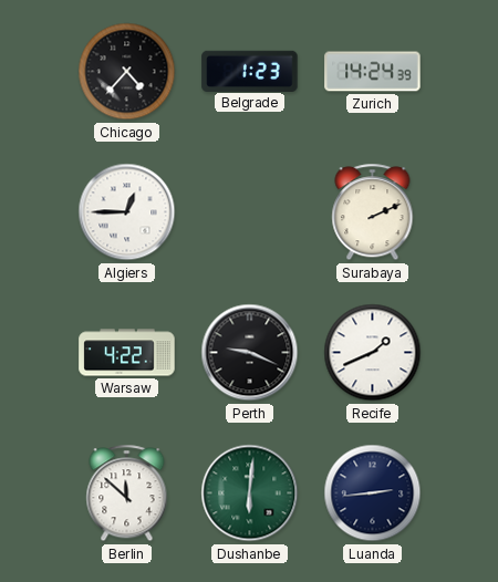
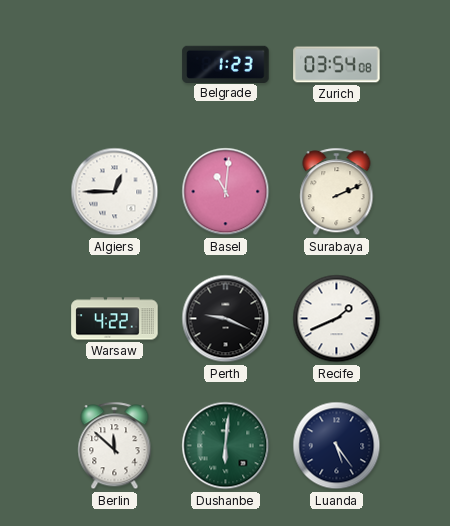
Chicago: 4:37 -> none (127, 72)
Zurich: 14:24 -> 03:54 (337, 65)
Basel: none -> 11:01 (226, 192)
Luanda: 2:44 -> 5:24 (337, 446)
